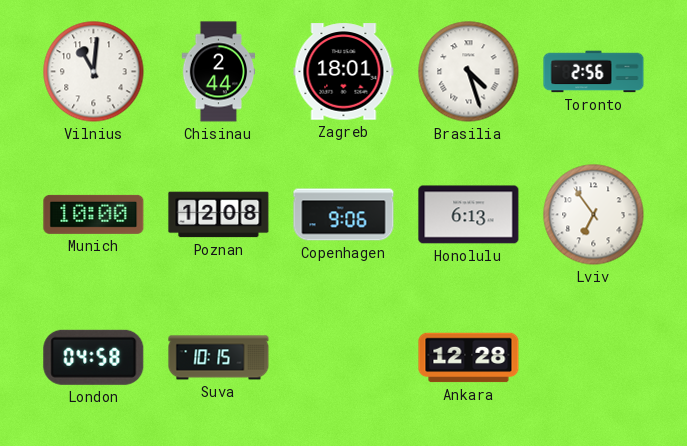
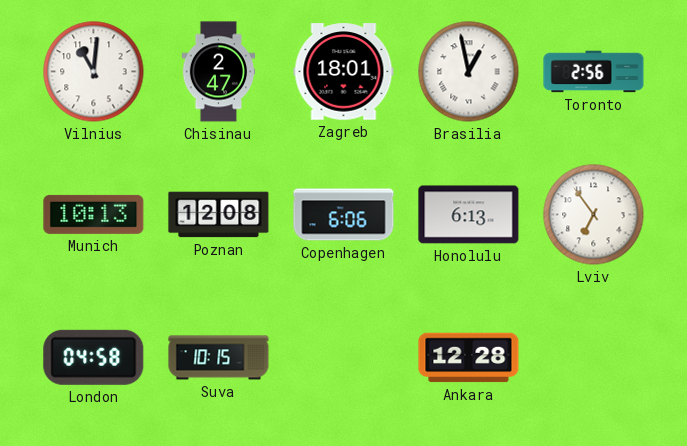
Chisinau: 2:44 -> 2:47 (219, 72)
Brasilia: 4:27 -> 12:58 (469, 72)
Munich: 10:00 -> 10:13 (94, 214)
Copenhagen: 9:06 -> 6:06 (344, 215)
